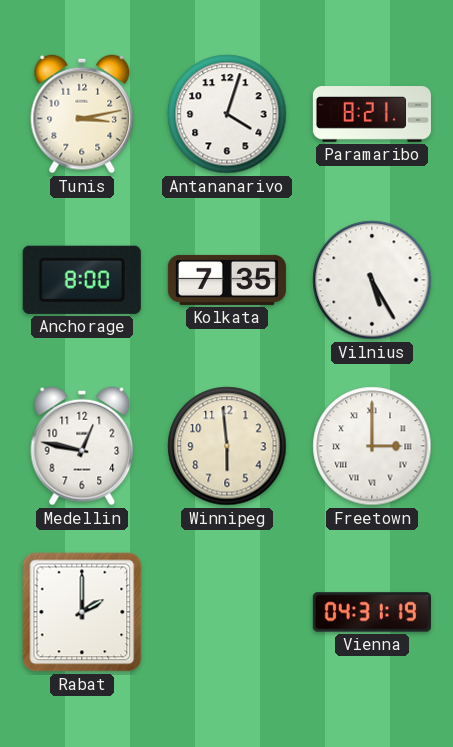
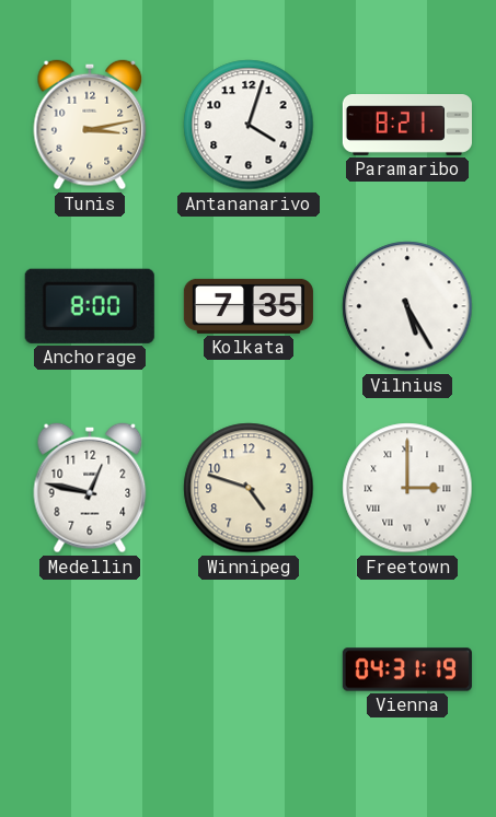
Winnipeg: 5:59 -> 4:48 (249, 488)
Rabat: 2:00 -> none (82, 612)
